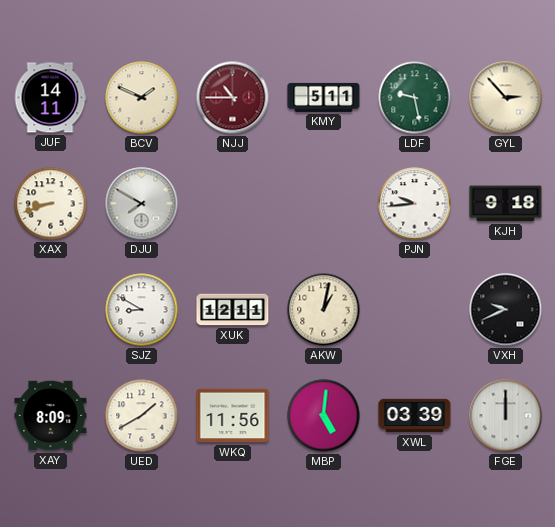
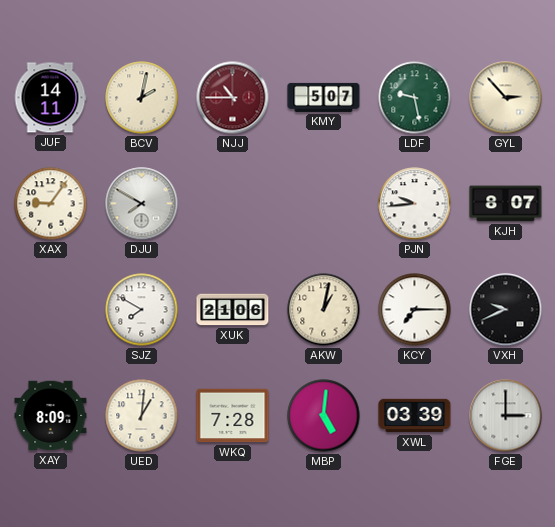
BCV: 1:49 -> 2:02 (142, 98)
KMY: 5:11 -> 5:07 (324, 97)
XAX: 8:42 -> 9:06 (51, 204)
KJH: 9:18 -> 8:07 (506, 204)
SJZ: 8:50 -> 7:50 (142, 310)
XUK: 12:11 -> 21:06 (233, 310)
KCY: none -> 7:15 (415, 310)
UED: 1:40 -> 1:01 (142, 416)
WKQ: 11:56 -> 7:28 (233, 416)
FGE: 12:00 -> 3:00 (506, 416)
